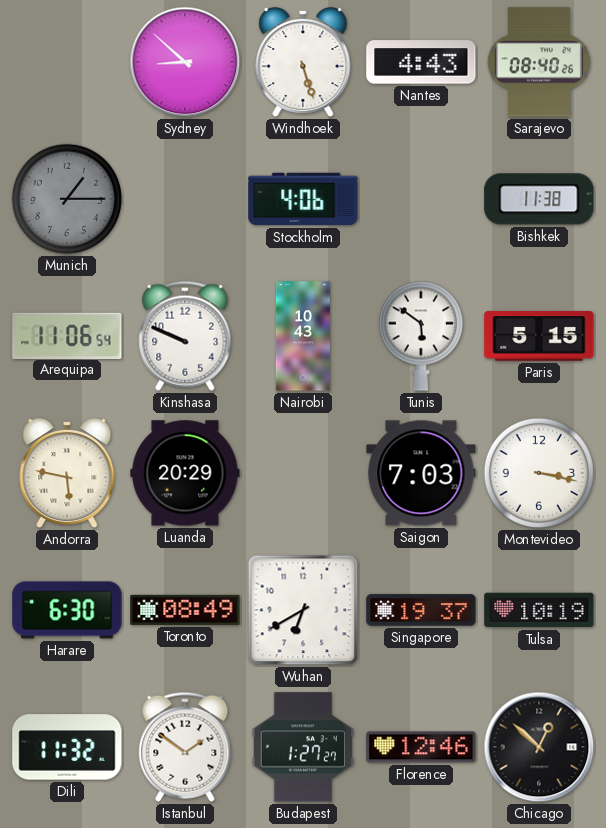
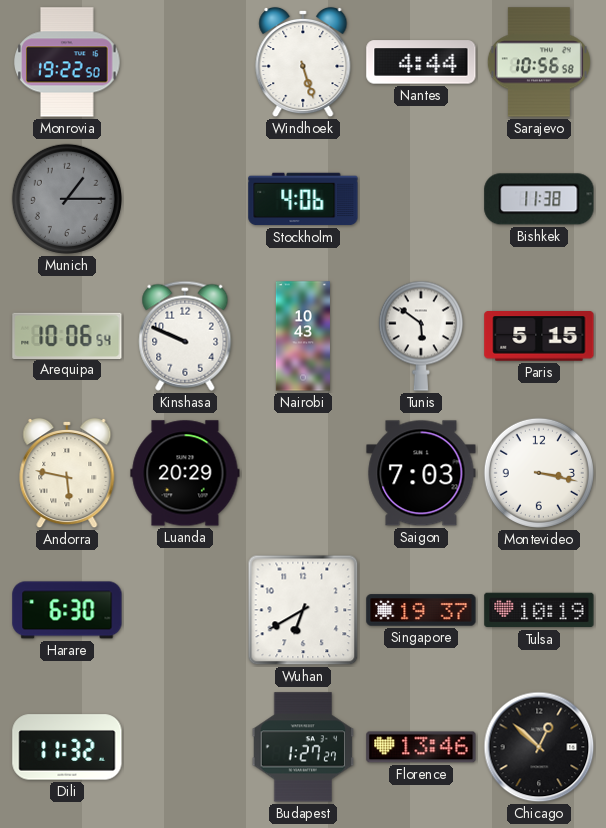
Monrovia: none -> 19:22 (67, 62)
Sydney: 8:52 -> none (185, 62)
Nantes: 4:43 -> 4:44 (421, 62)
Sarajevo: 08:40 -> 10:56 (539, 62)
Arequipa: 11:06 -> 10:06 (67, 335)
Toronto: 08:49 -> none (185, 610)
Istanbul: 1:51 -> none (185, 747)
Florence: 12:46 -> 13:46 (421, 747)
